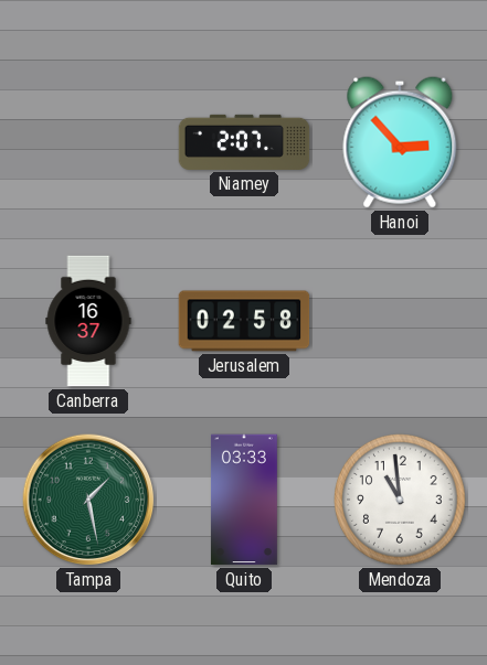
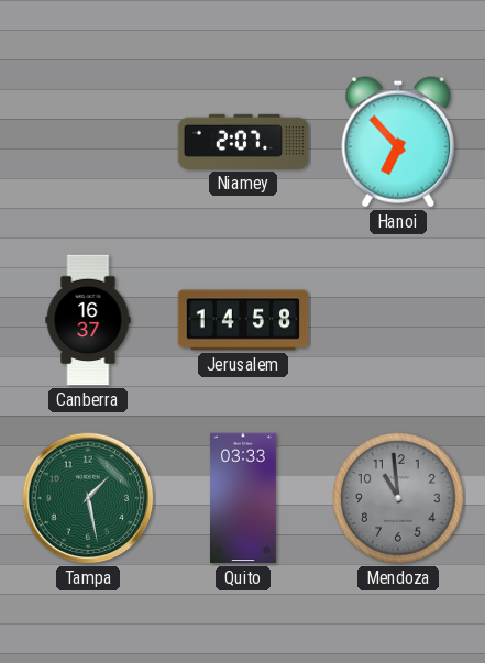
Hanoi: 2:53 -> 6:53 (398, 142)
Jerusalem: 02:58 -> 14:58 (243, 320)
Mendoza dial: white -> grey (398, 498)
